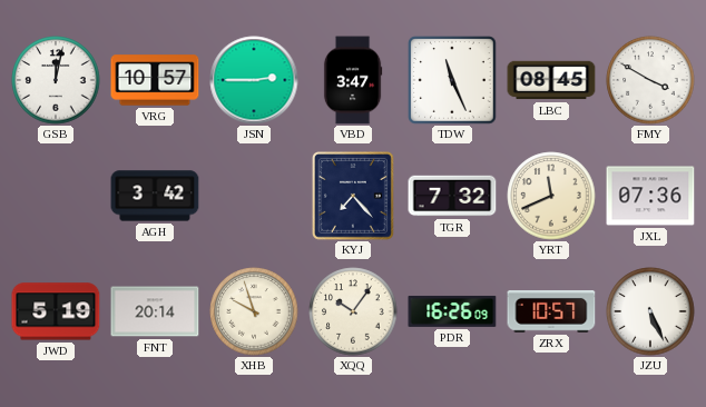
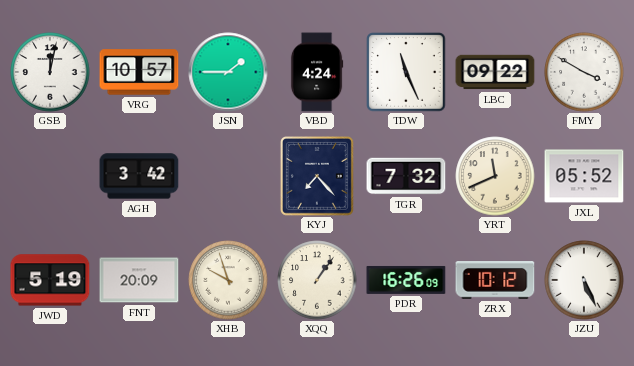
JSN: 2:45 -> 1:45 (228, 72)
VBD: 3:47 -> 4:24 (317, 72)
LBC: 08:45 -> 09:22 (495, 72)
JXL: 07:36 -> 05:52 (584, 176)
FNT: 20:14 -> 20:09 (139, 280)
XQQ: 10:06 -> 1:06 (317, 280)
ZRX: 10:57 -> 10:12 (495, 281)
